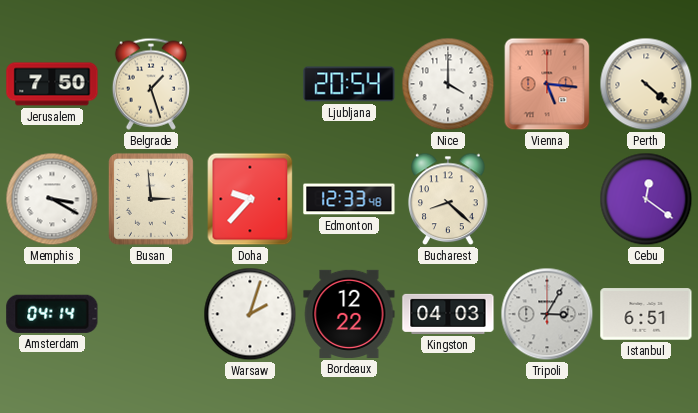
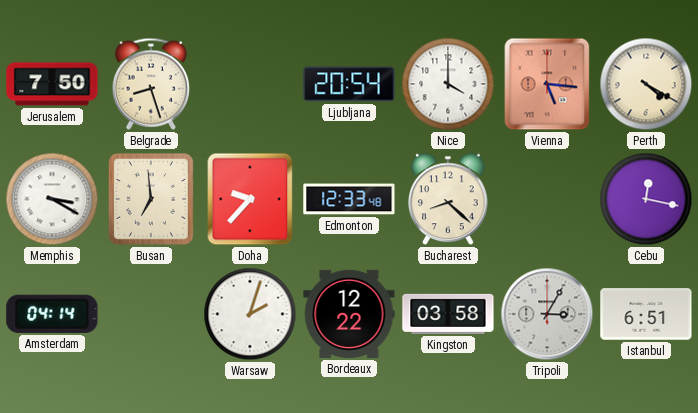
Belgrade: 1:27 -> 8:27 (151, 84)
Perth: 4:22 -> 4:20 (646, 84)
Busan: 2:59 -> 6:59 (151, 199)
Cebu: 12:21 -> 12:17 (646, 199)
Kingston: 04:03 -> 03:58 (448, 314)
